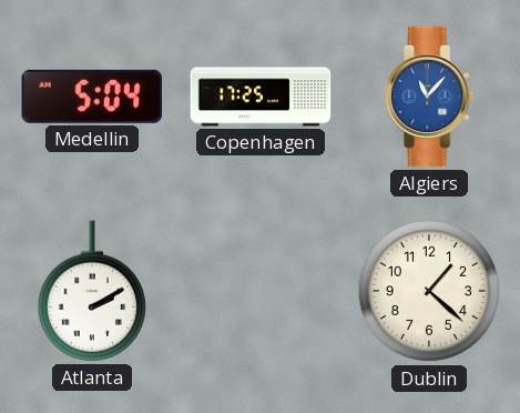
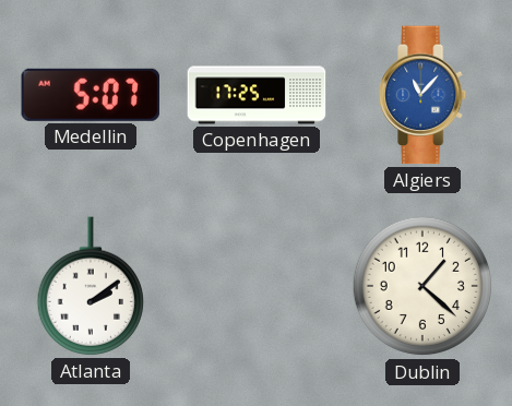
Medellin: 5:04 -> 5:07 (91, 95)
Atlanta: 2:10 -> 2:09 (90, 286)
